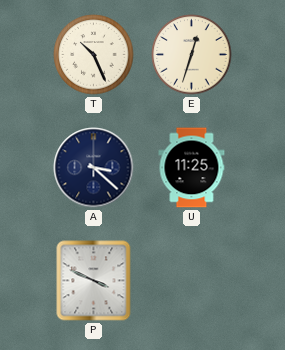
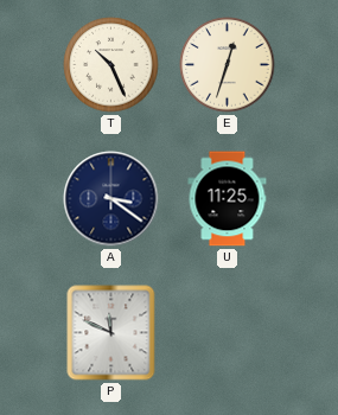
A: 3:22 -> 3:21 (111, 199)
P: 3:49 -> 11:49 (111, 333)
